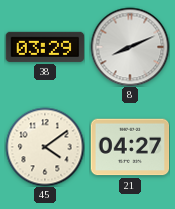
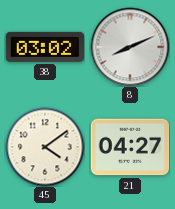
38: 03:29 -> 03:02 (45, 47)
